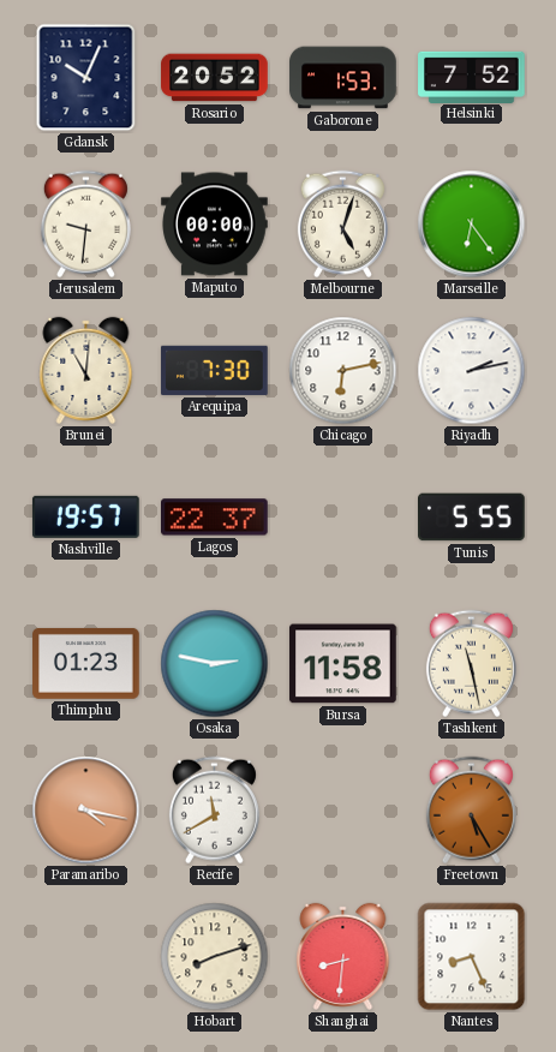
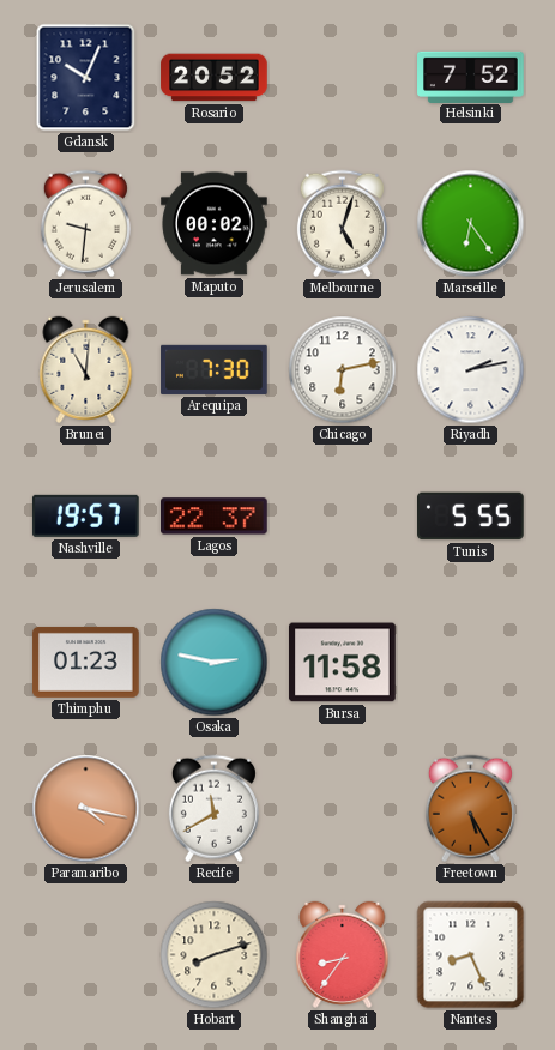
Gaborone: 1:53 -> none (343, 78)
Maputo: 00:00 -> 00:02 (215, 224)
Tashkent: 11:28 -> none (471, 664)
Shanghai: 8:31 -> 8:36 (343, 954)
